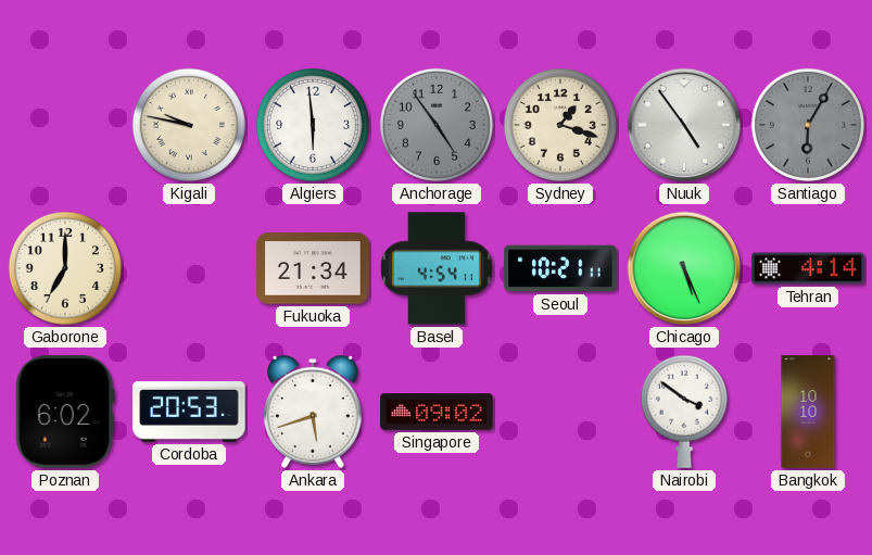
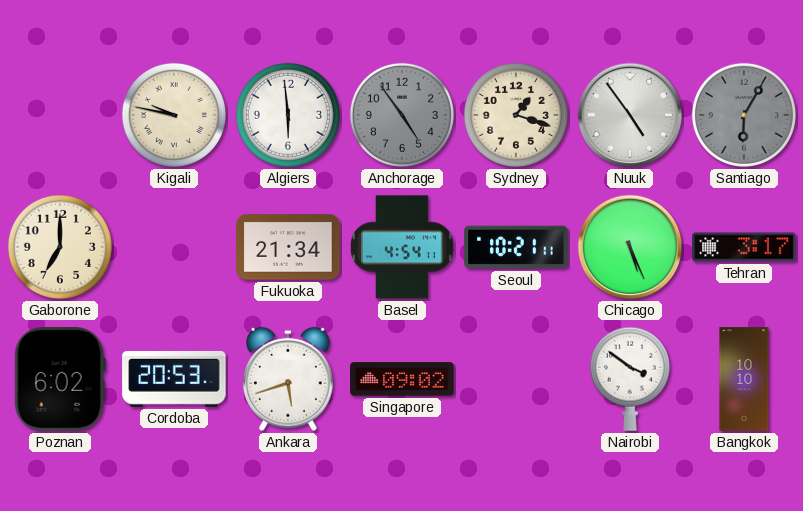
Tehran: 4:14 -> 3:17 (744, 247)
